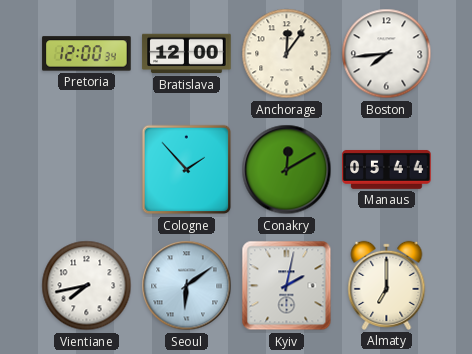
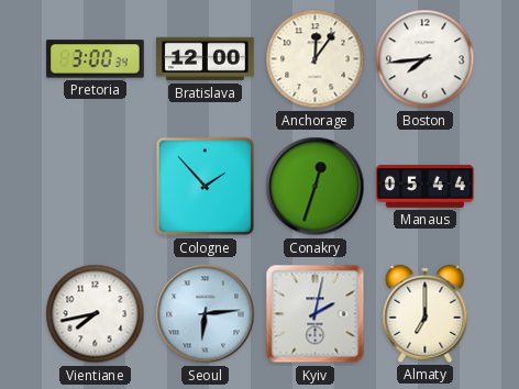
Pretoria: 12:00 -> 3:00 (96, 59)
Conakry: 12:10 -> 12:33 (316, 187)
Seoul: 6:09 -> 6:14 (206, 314)
